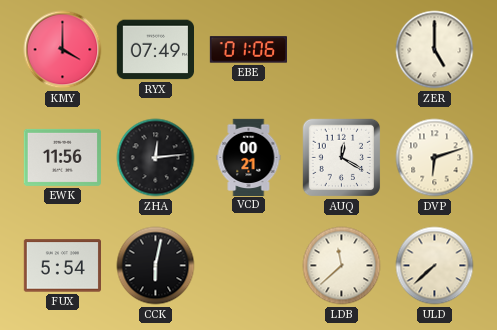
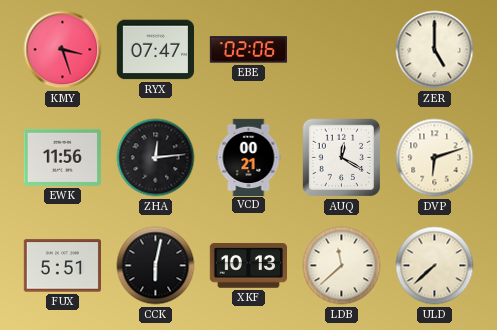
KMY: 4:00 -> 3:27 (63, 50)
RYX: 07:49 -> 07:47 (155, 50)
EBE: 01:06 -> 02:06 (248, 50)
FUX: 5:54 -> 5:51 (62, 266)
XKF: none -> 10:13 (248, 266)
